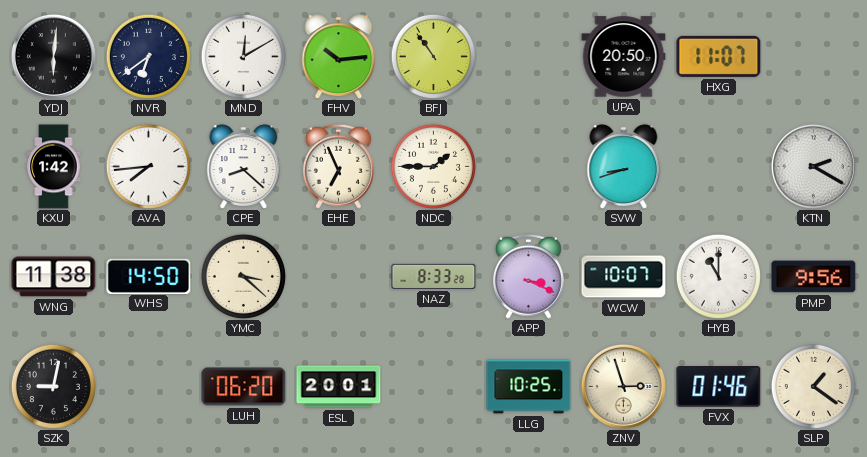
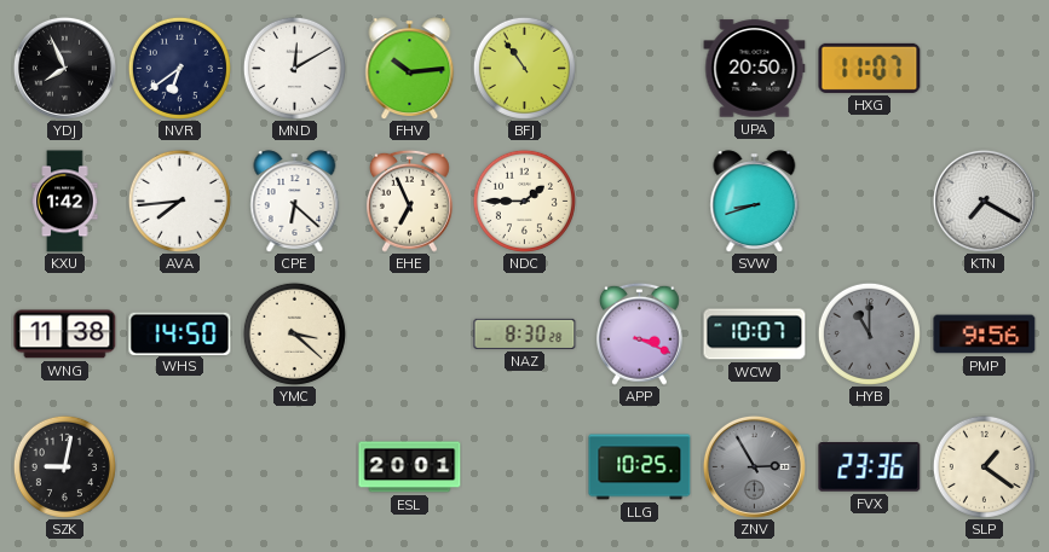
YDJ: 6:01 -> 7:56 (64, 68)
CPE: 8:22 -> 6:22 (295, 201)
KTN: 2:20 -> 7:20 (984, 201)
NAZ: 8:33 -> 8:30 (525, 333)
HYB dial: white -> grey (869, 333)
LUH: 06:20 -> none (244, 387)
ZNV: 2:57 -> 2:55 (754, 466)
ZNV dial: cream -> grey (754, 466)
FVX: 01:46 -> 23:36 (870, 467)
